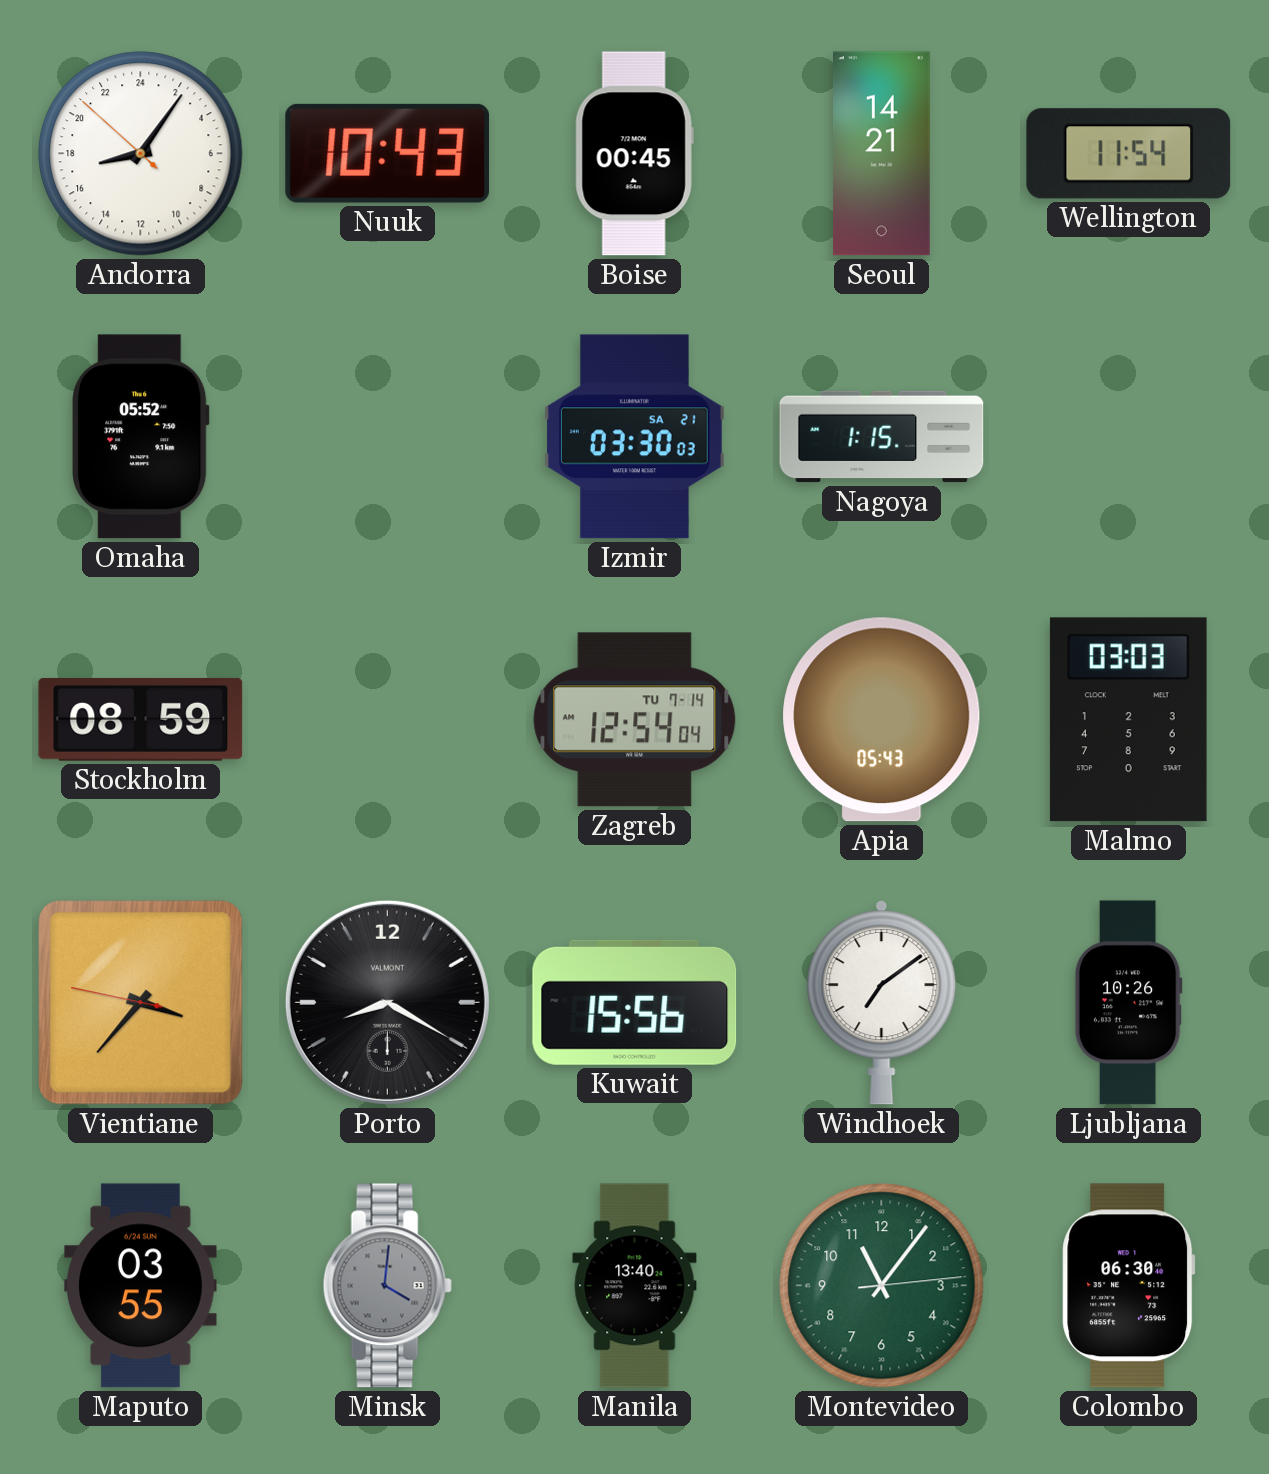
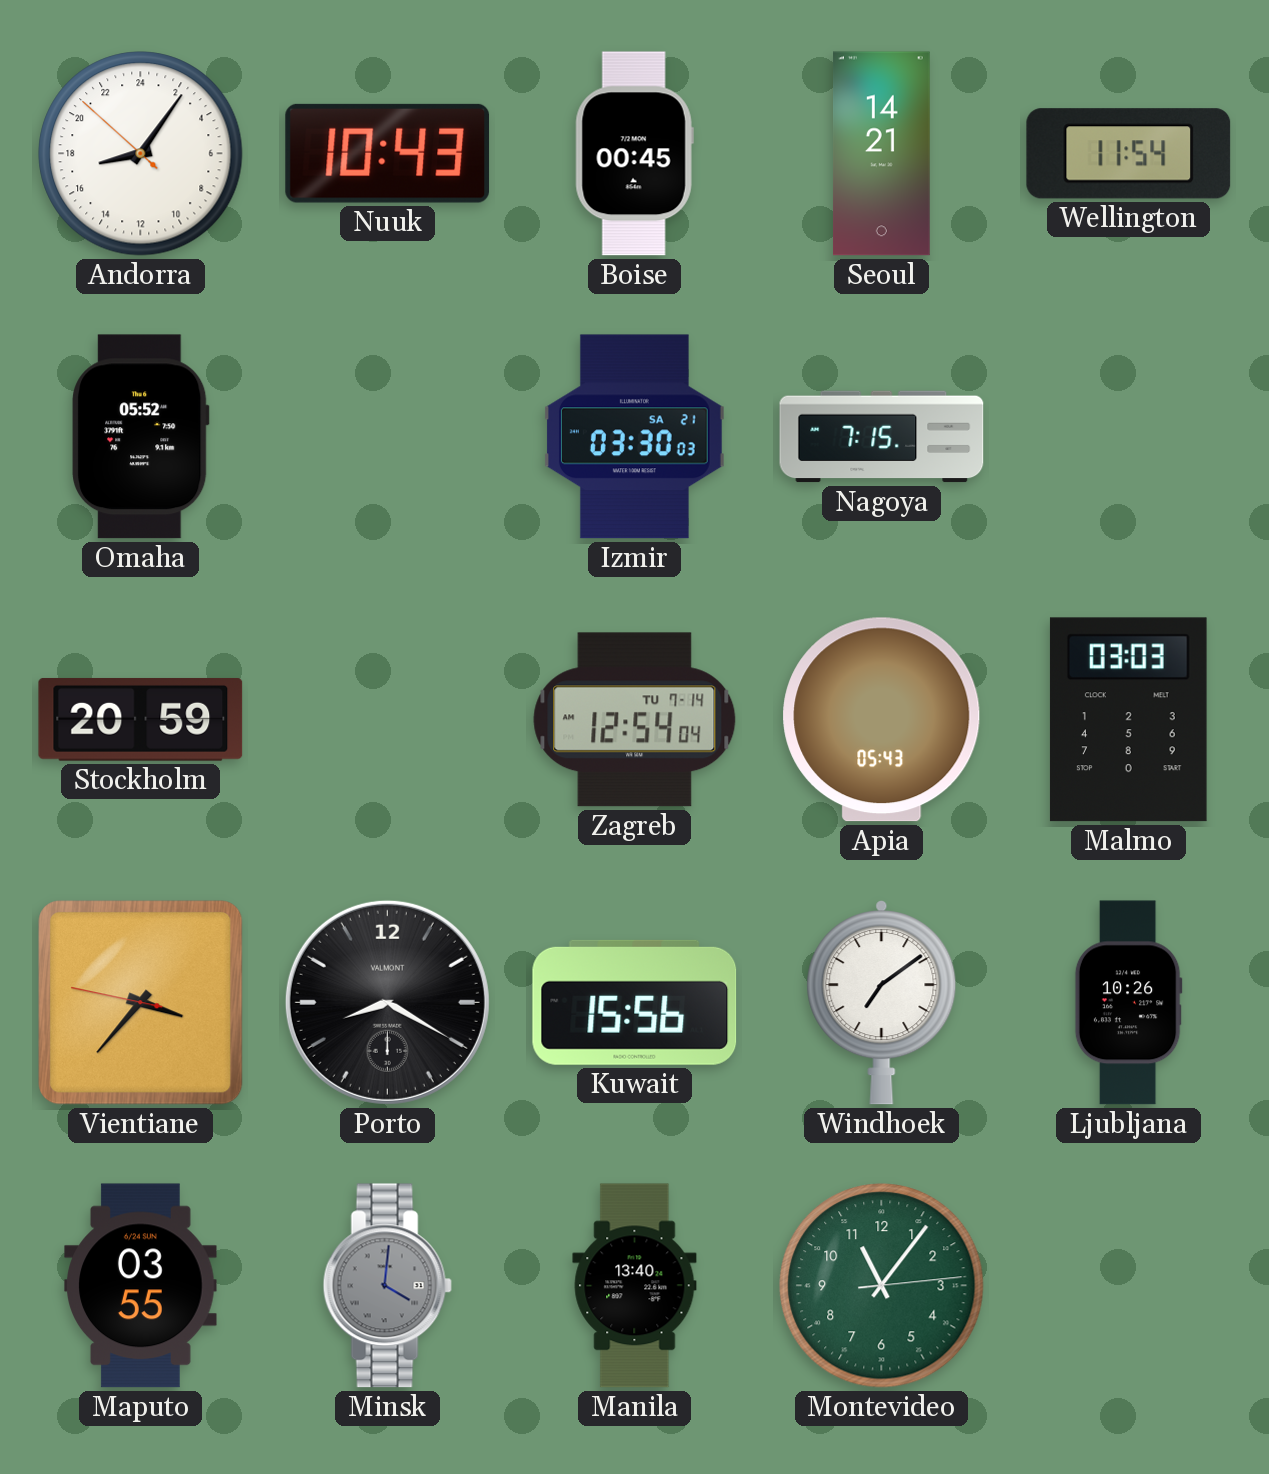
Nagoya: 1:15 -> 7:15 (882, 437)
Stockholm: 08:59 -> 20:59 (141, 719)
Colombo: 06:30 -> none (1129, 1286)
